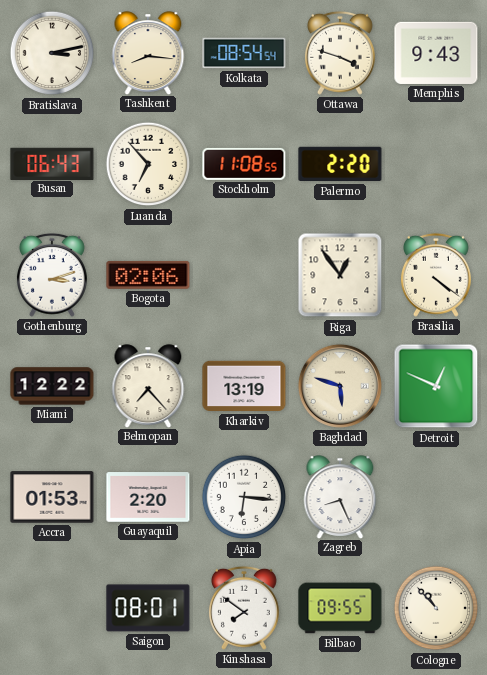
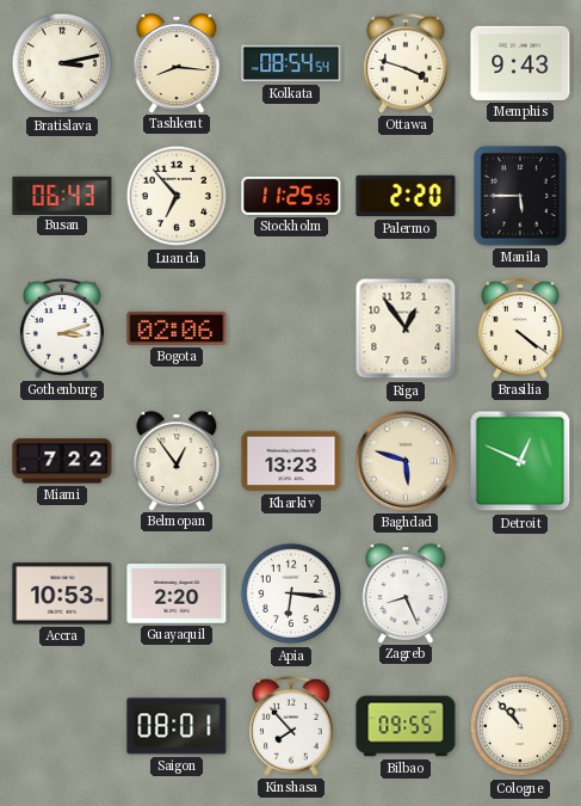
Stockholm: 11:08 -> 11:25 (291, 196)
Manila: none -> 5:45 (521, 197)
Miami: 12:22 -> 7:22 (62, 461)
Belmopan: 7:23 -> 12:54 (177, 461)
Kharkiv: 13:19 -> 13:23 (291, 461)
Accra: 01:53 -> 10:53 (62, 593)
Kinshasa: 7:51 -> 7:53 (291, 726)
